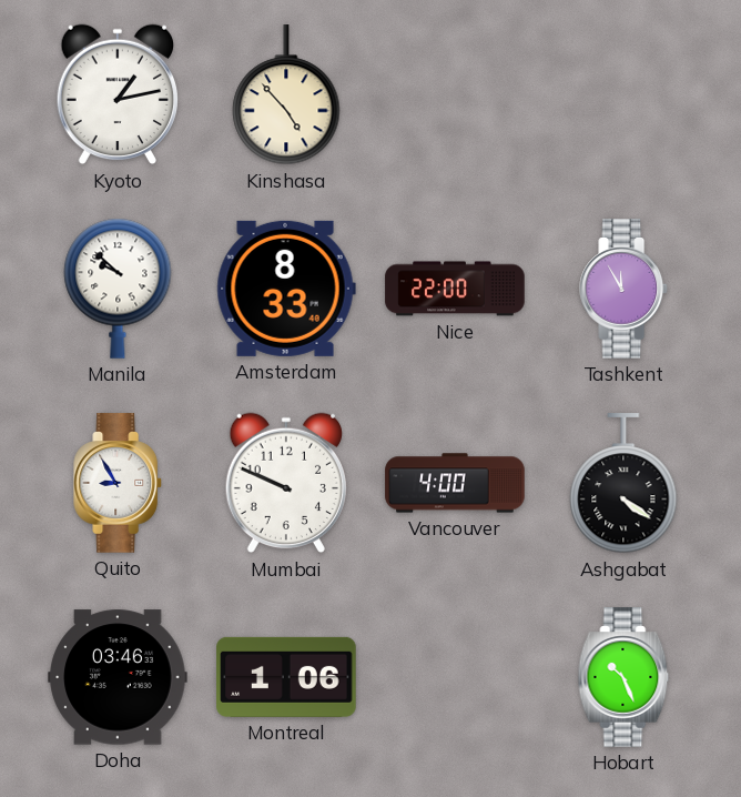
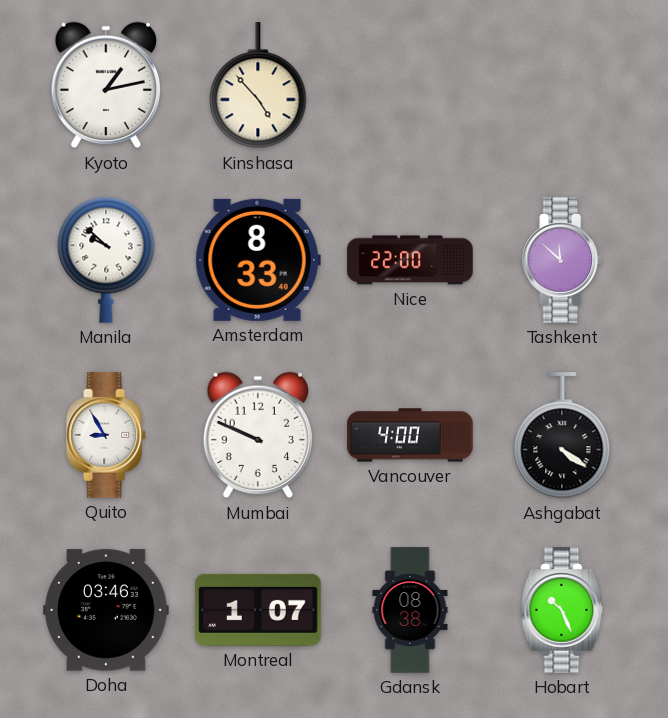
Tashkent: 11:55 -> 11:52 (563, 260)
Montreal: 1:06 -> 1:07 (258, 610)
Gdansk: none -> 08:38 (410, 610)
